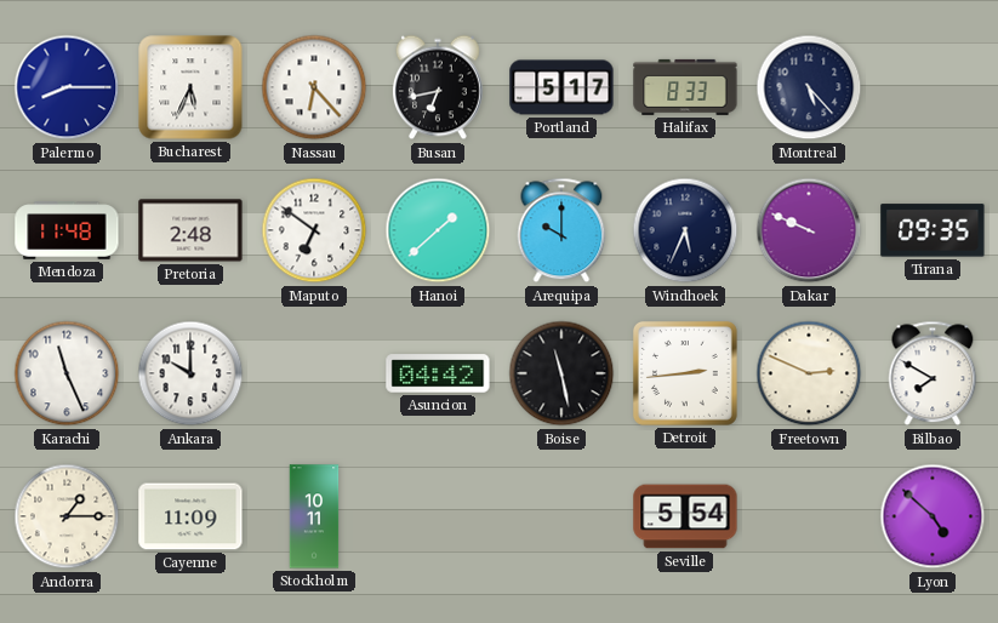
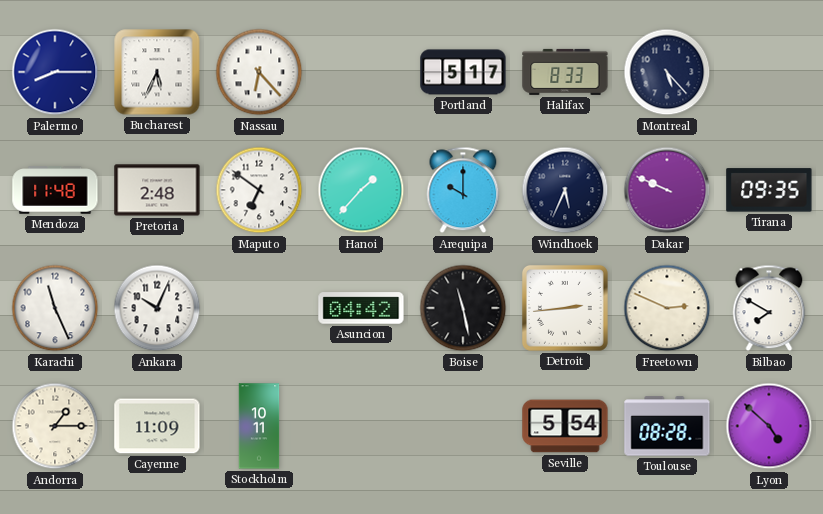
Busan: 6:43 -> none (438, 87)
Hanoi: 1:38 -> 1:37 (361, 190)
Ankara: 10:00 -> 10:04 (157, 308)
Toulouse: none -> 08:28 (667, 426)
